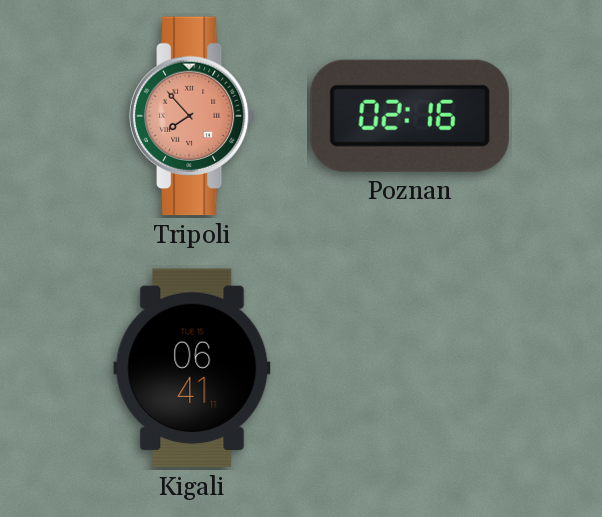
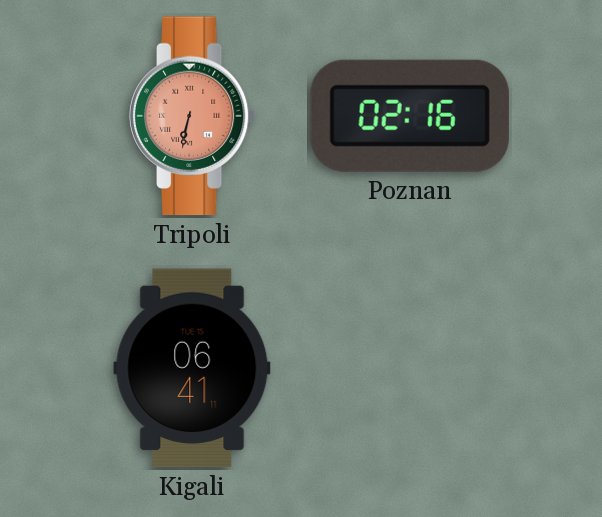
Tripoli: 7:53 -> 6:32 (192, 116)
